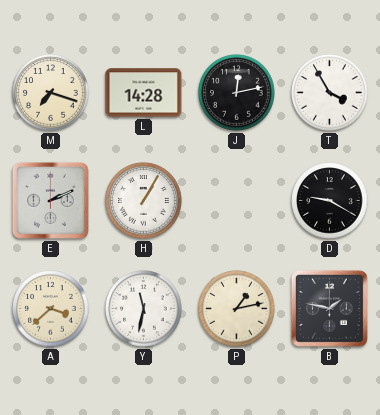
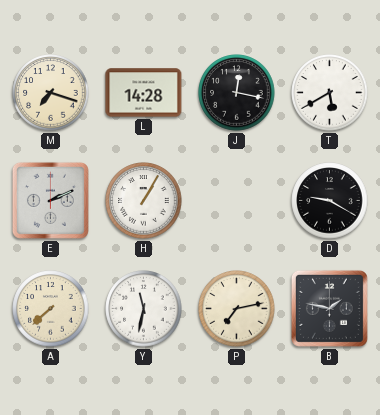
J: 12:13 -> 12:17 (237, 93)
T: 3:55 -> 5:40 (330, 93)
A: 3:38 -> 7:38 (51, 309)
P: 1:13 -> 7:13 (237, 309)
